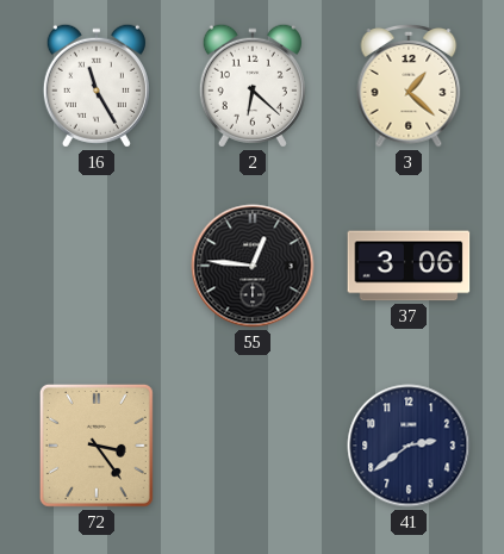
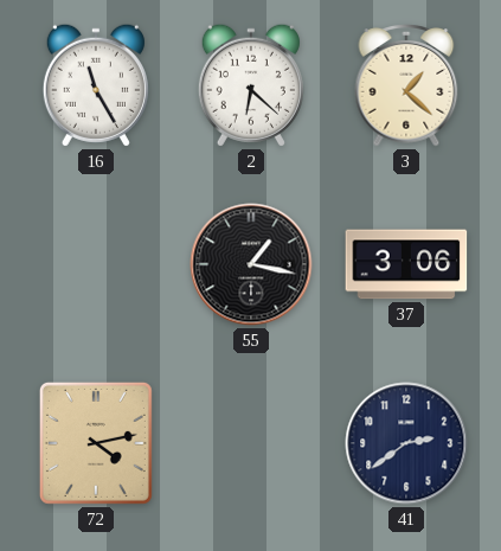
55: 12:46 -> 1:17 (251, 264)
72: 3:24 -> 4:13 (96, 443)
